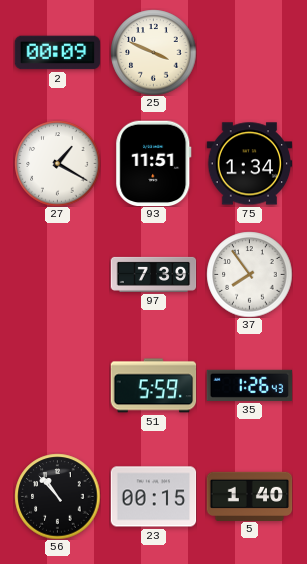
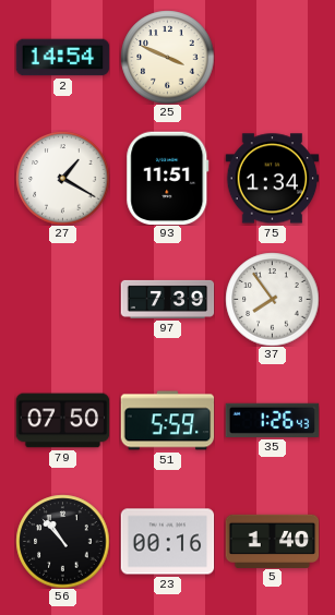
2: 00:09 -> 14:54 (62, 58)
79: none -> 07:50 (62, 421)
23: 00:15 -> 00:16 (167, 542)
